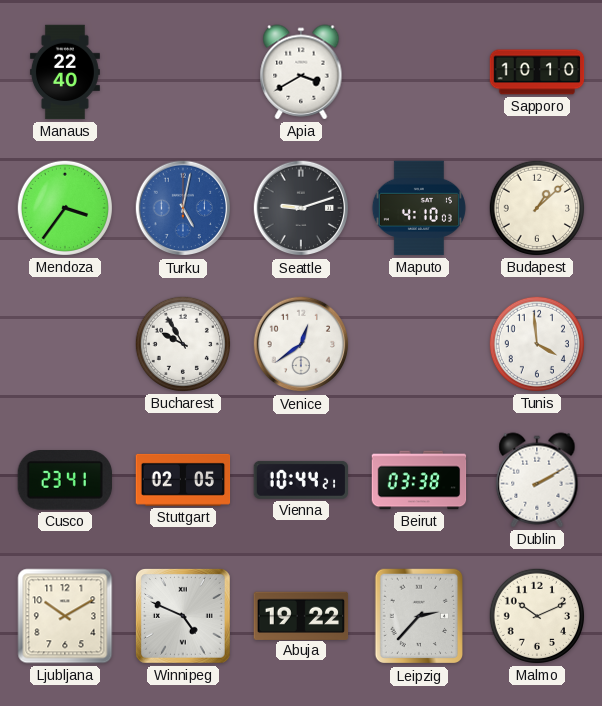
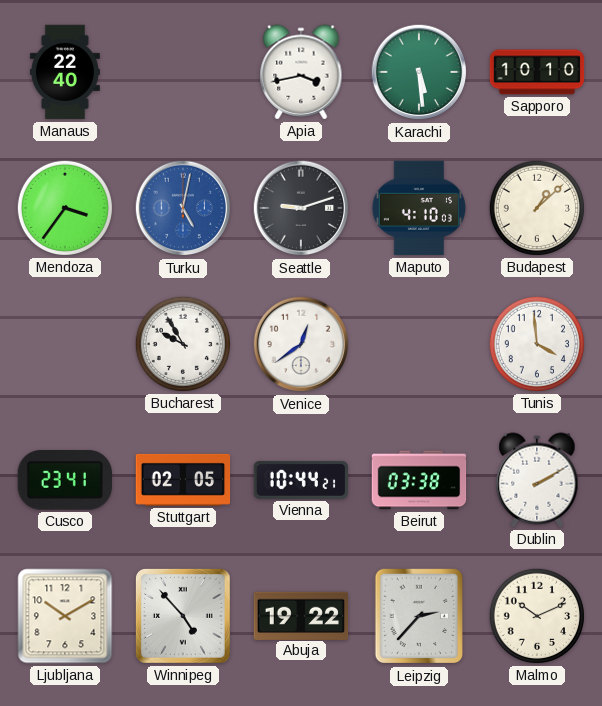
Apia: 3:40 -> 3:43 (301, 72)
Karachi: none -> 5:29 (419, 72)
Winnipeg: 4:49 -> 4:53 (183, 616)
